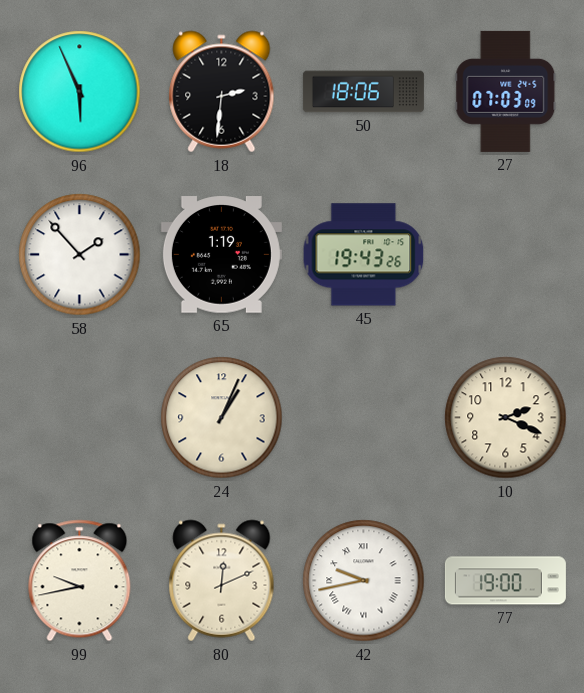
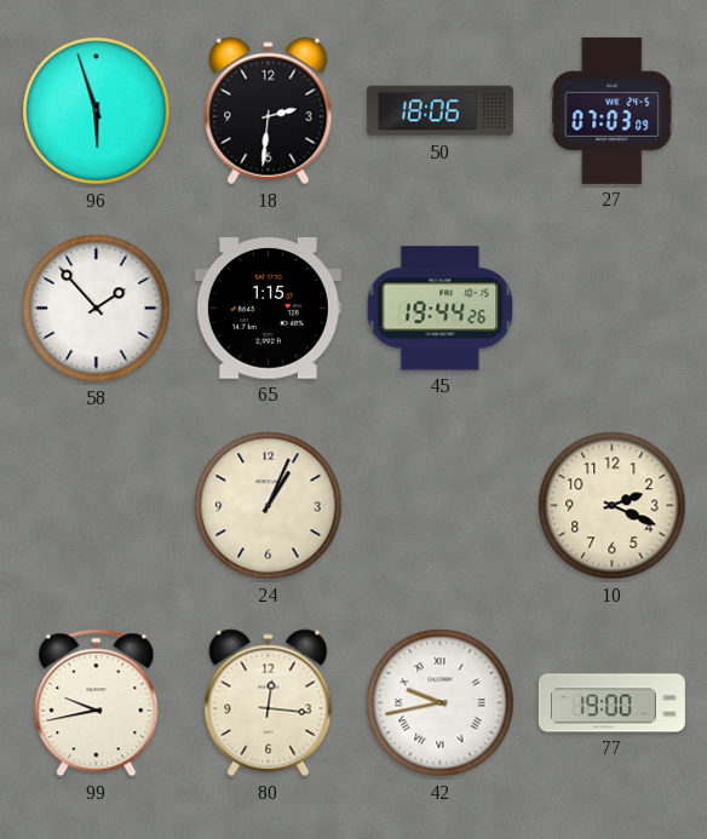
96: 5:56 -> 5:57 (97, 111)
65: 1:19 -> 1:15 (268, 309)
45: 19:43 -> 19:44 (441, 309)
80: 12:11 -> 12:16 (269, 703)
